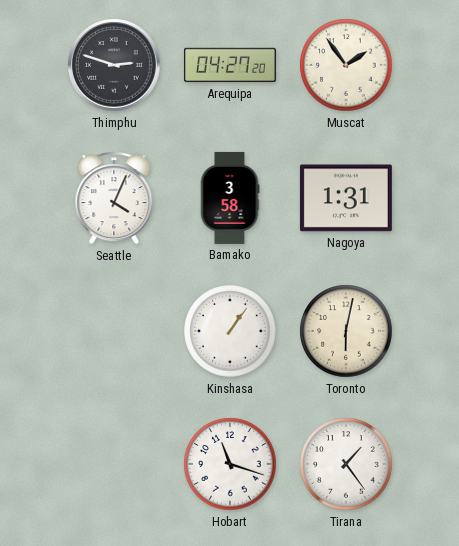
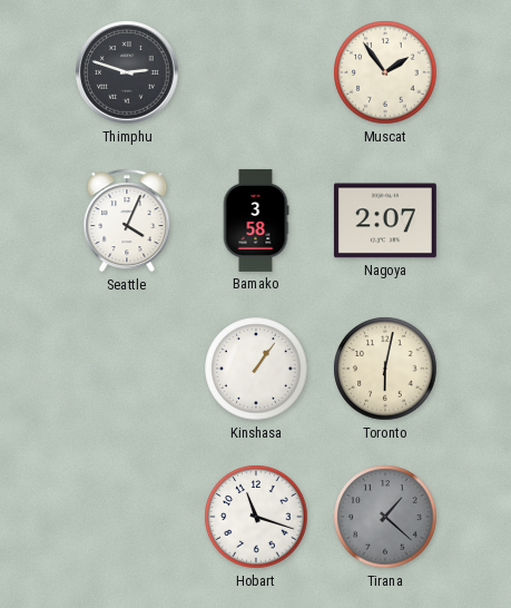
Arequipa: 04:27 -> none (230, 65)
Nagoya: 1:31 -> 2:07 (385, 220)
Tirana: 1:24 -> 1:22 (385, 517)
Tirana dial: white -> grey (385, 517)
